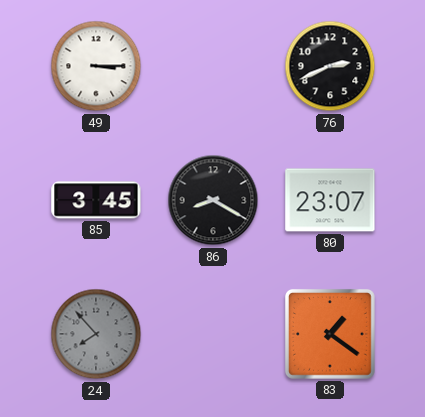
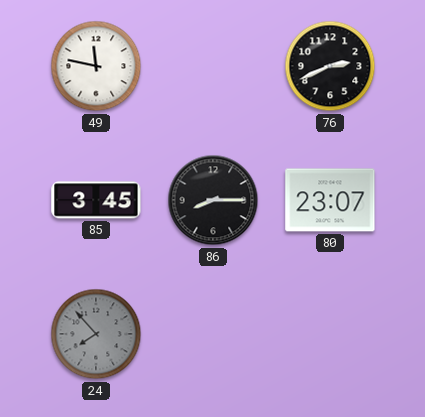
49: 3:15 -> 11:47 (96, 66)
86: 8:20 -> 8:15 (213, 200)
83: 1:21 -> none (330, 334)
